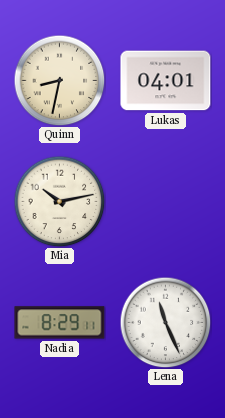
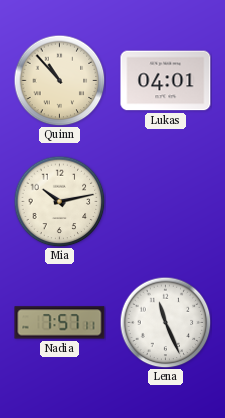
Quinn: 8:32 -> 10:53 (59, 80)
Nadia: 8:29 -> 7:57 (60, 323)
